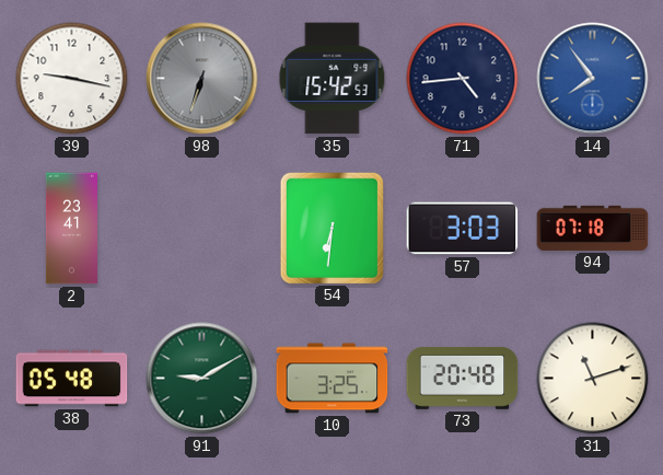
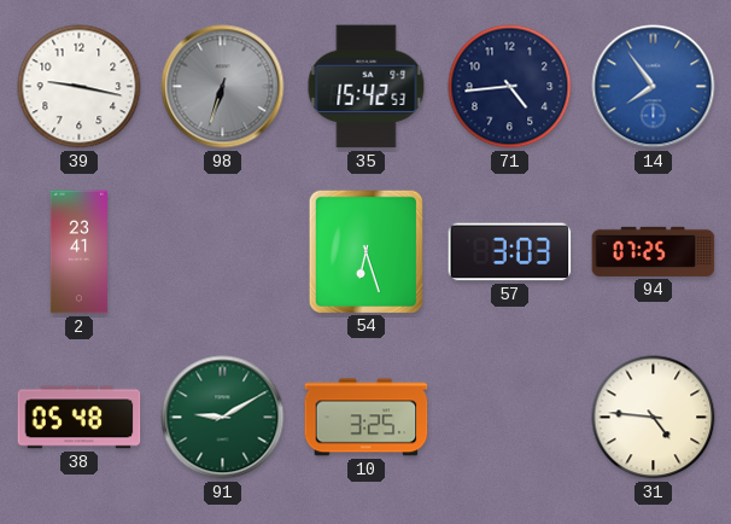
54: 6:31 -> 6:27 (366, 251)
94: 07:18 -> 07:25 (654, 251)
73: 20:48 -> none (463, 378)
31: 11:12 -> 4:46 (654, 418)
